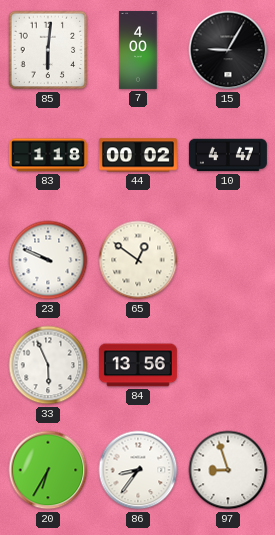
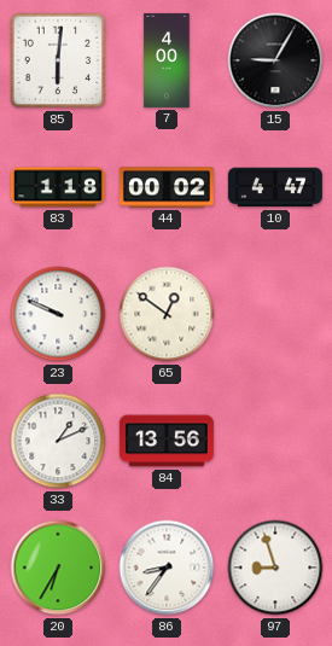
33: 5:56 -> 1:11 (58, 441)
